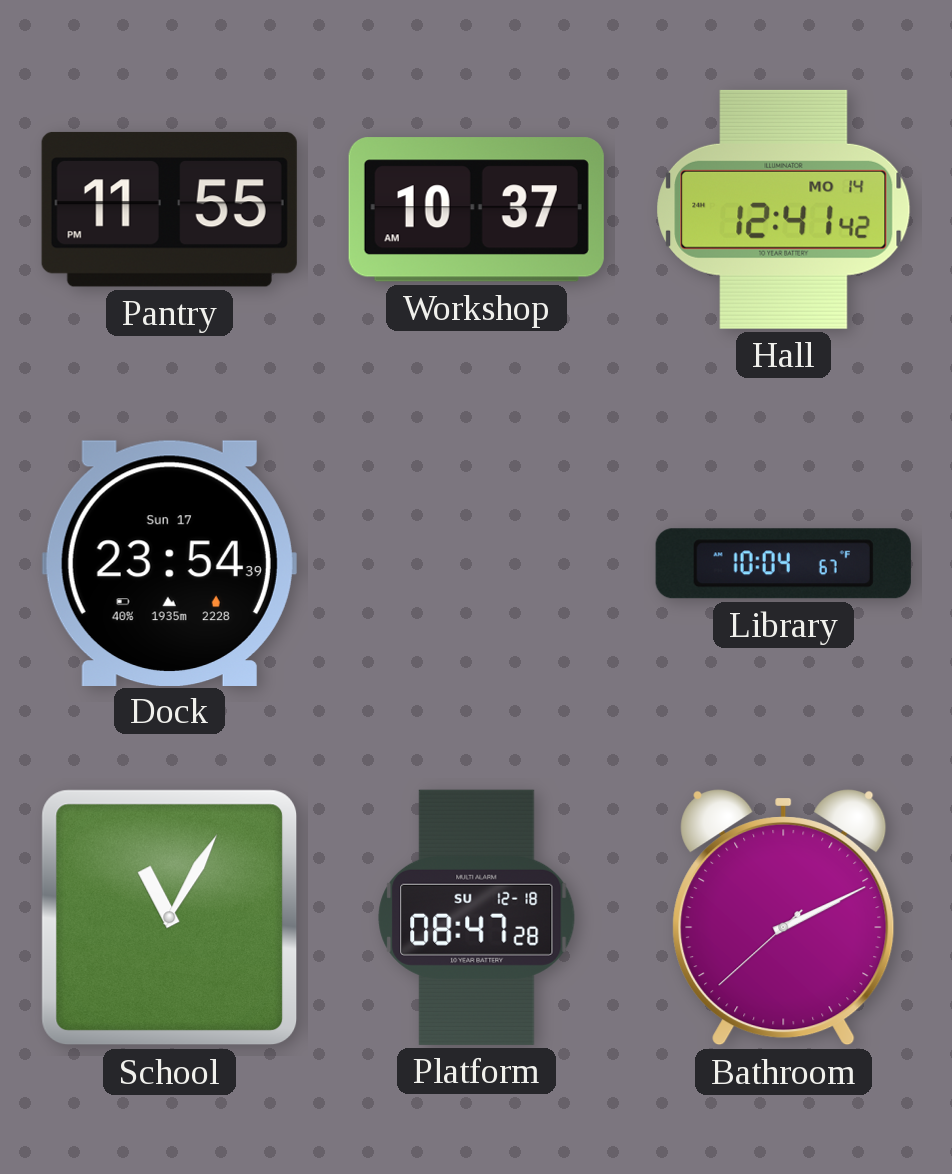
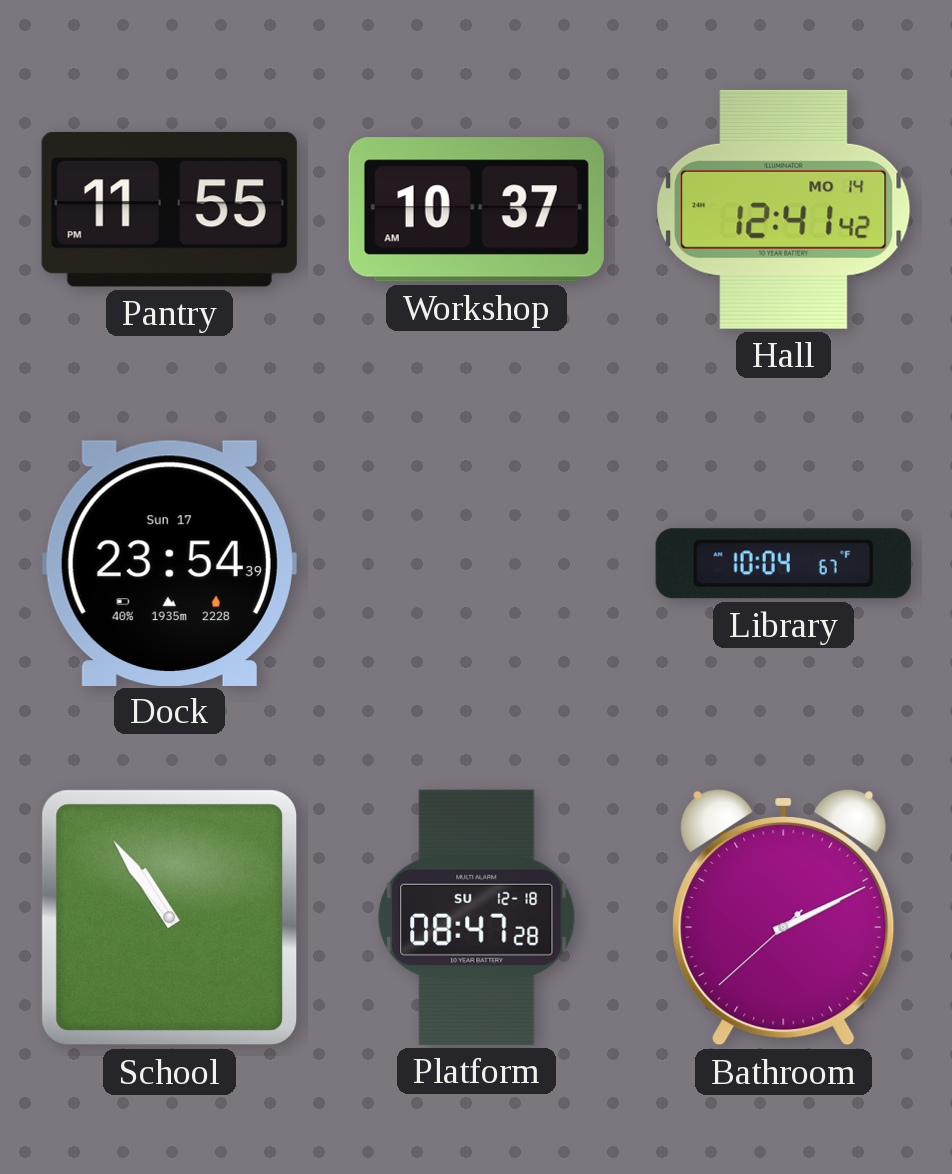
School: 11:05 -> 10:54 (170, 918)
